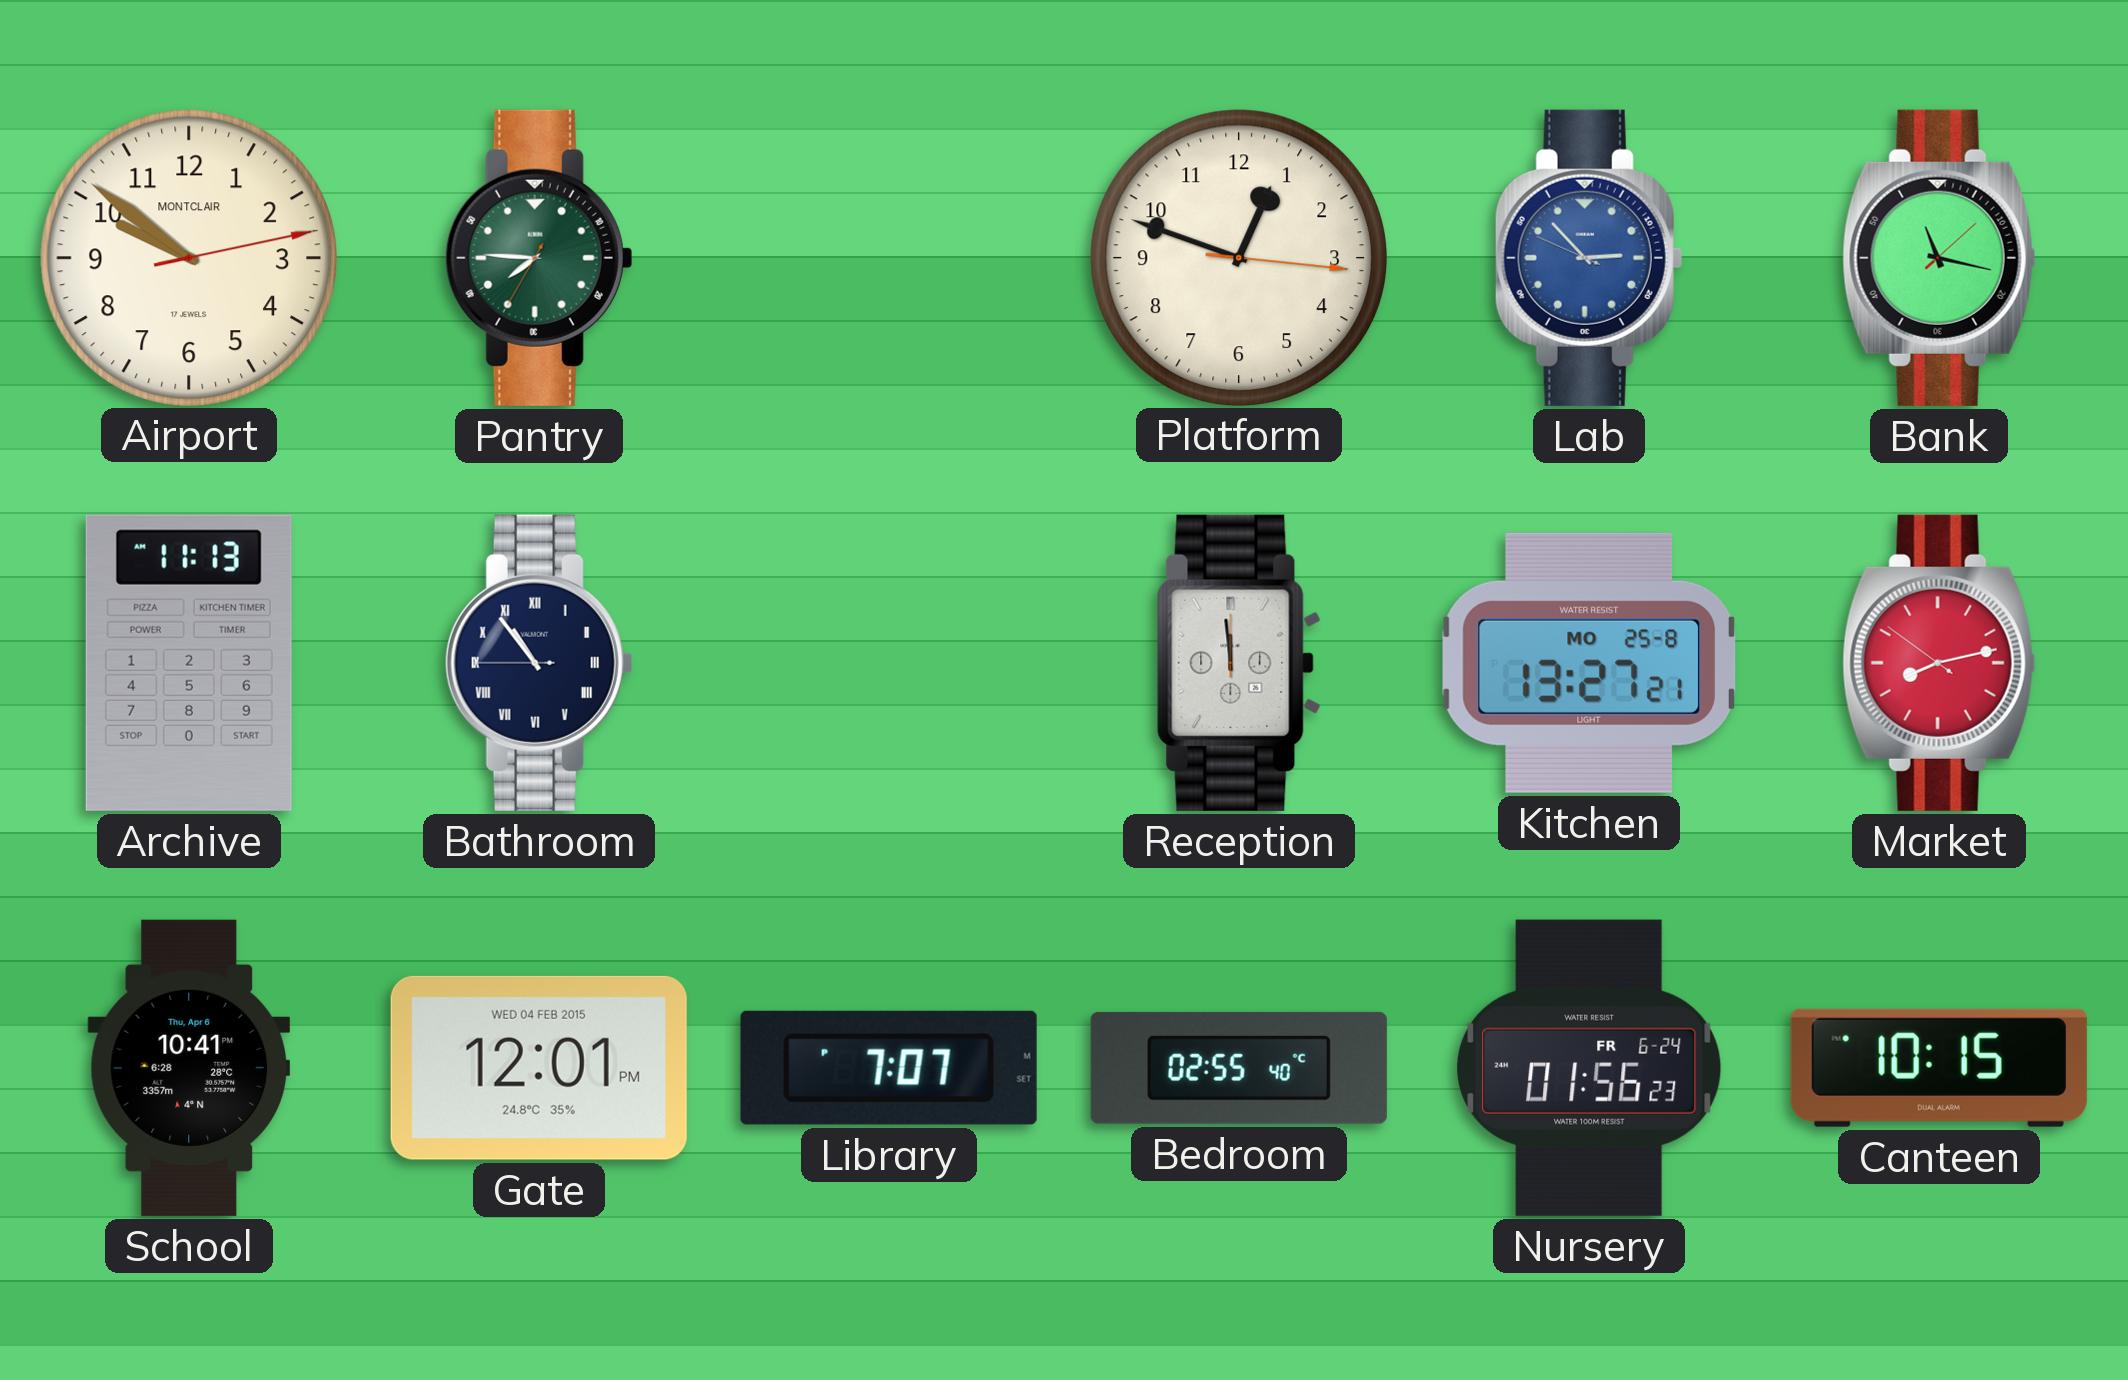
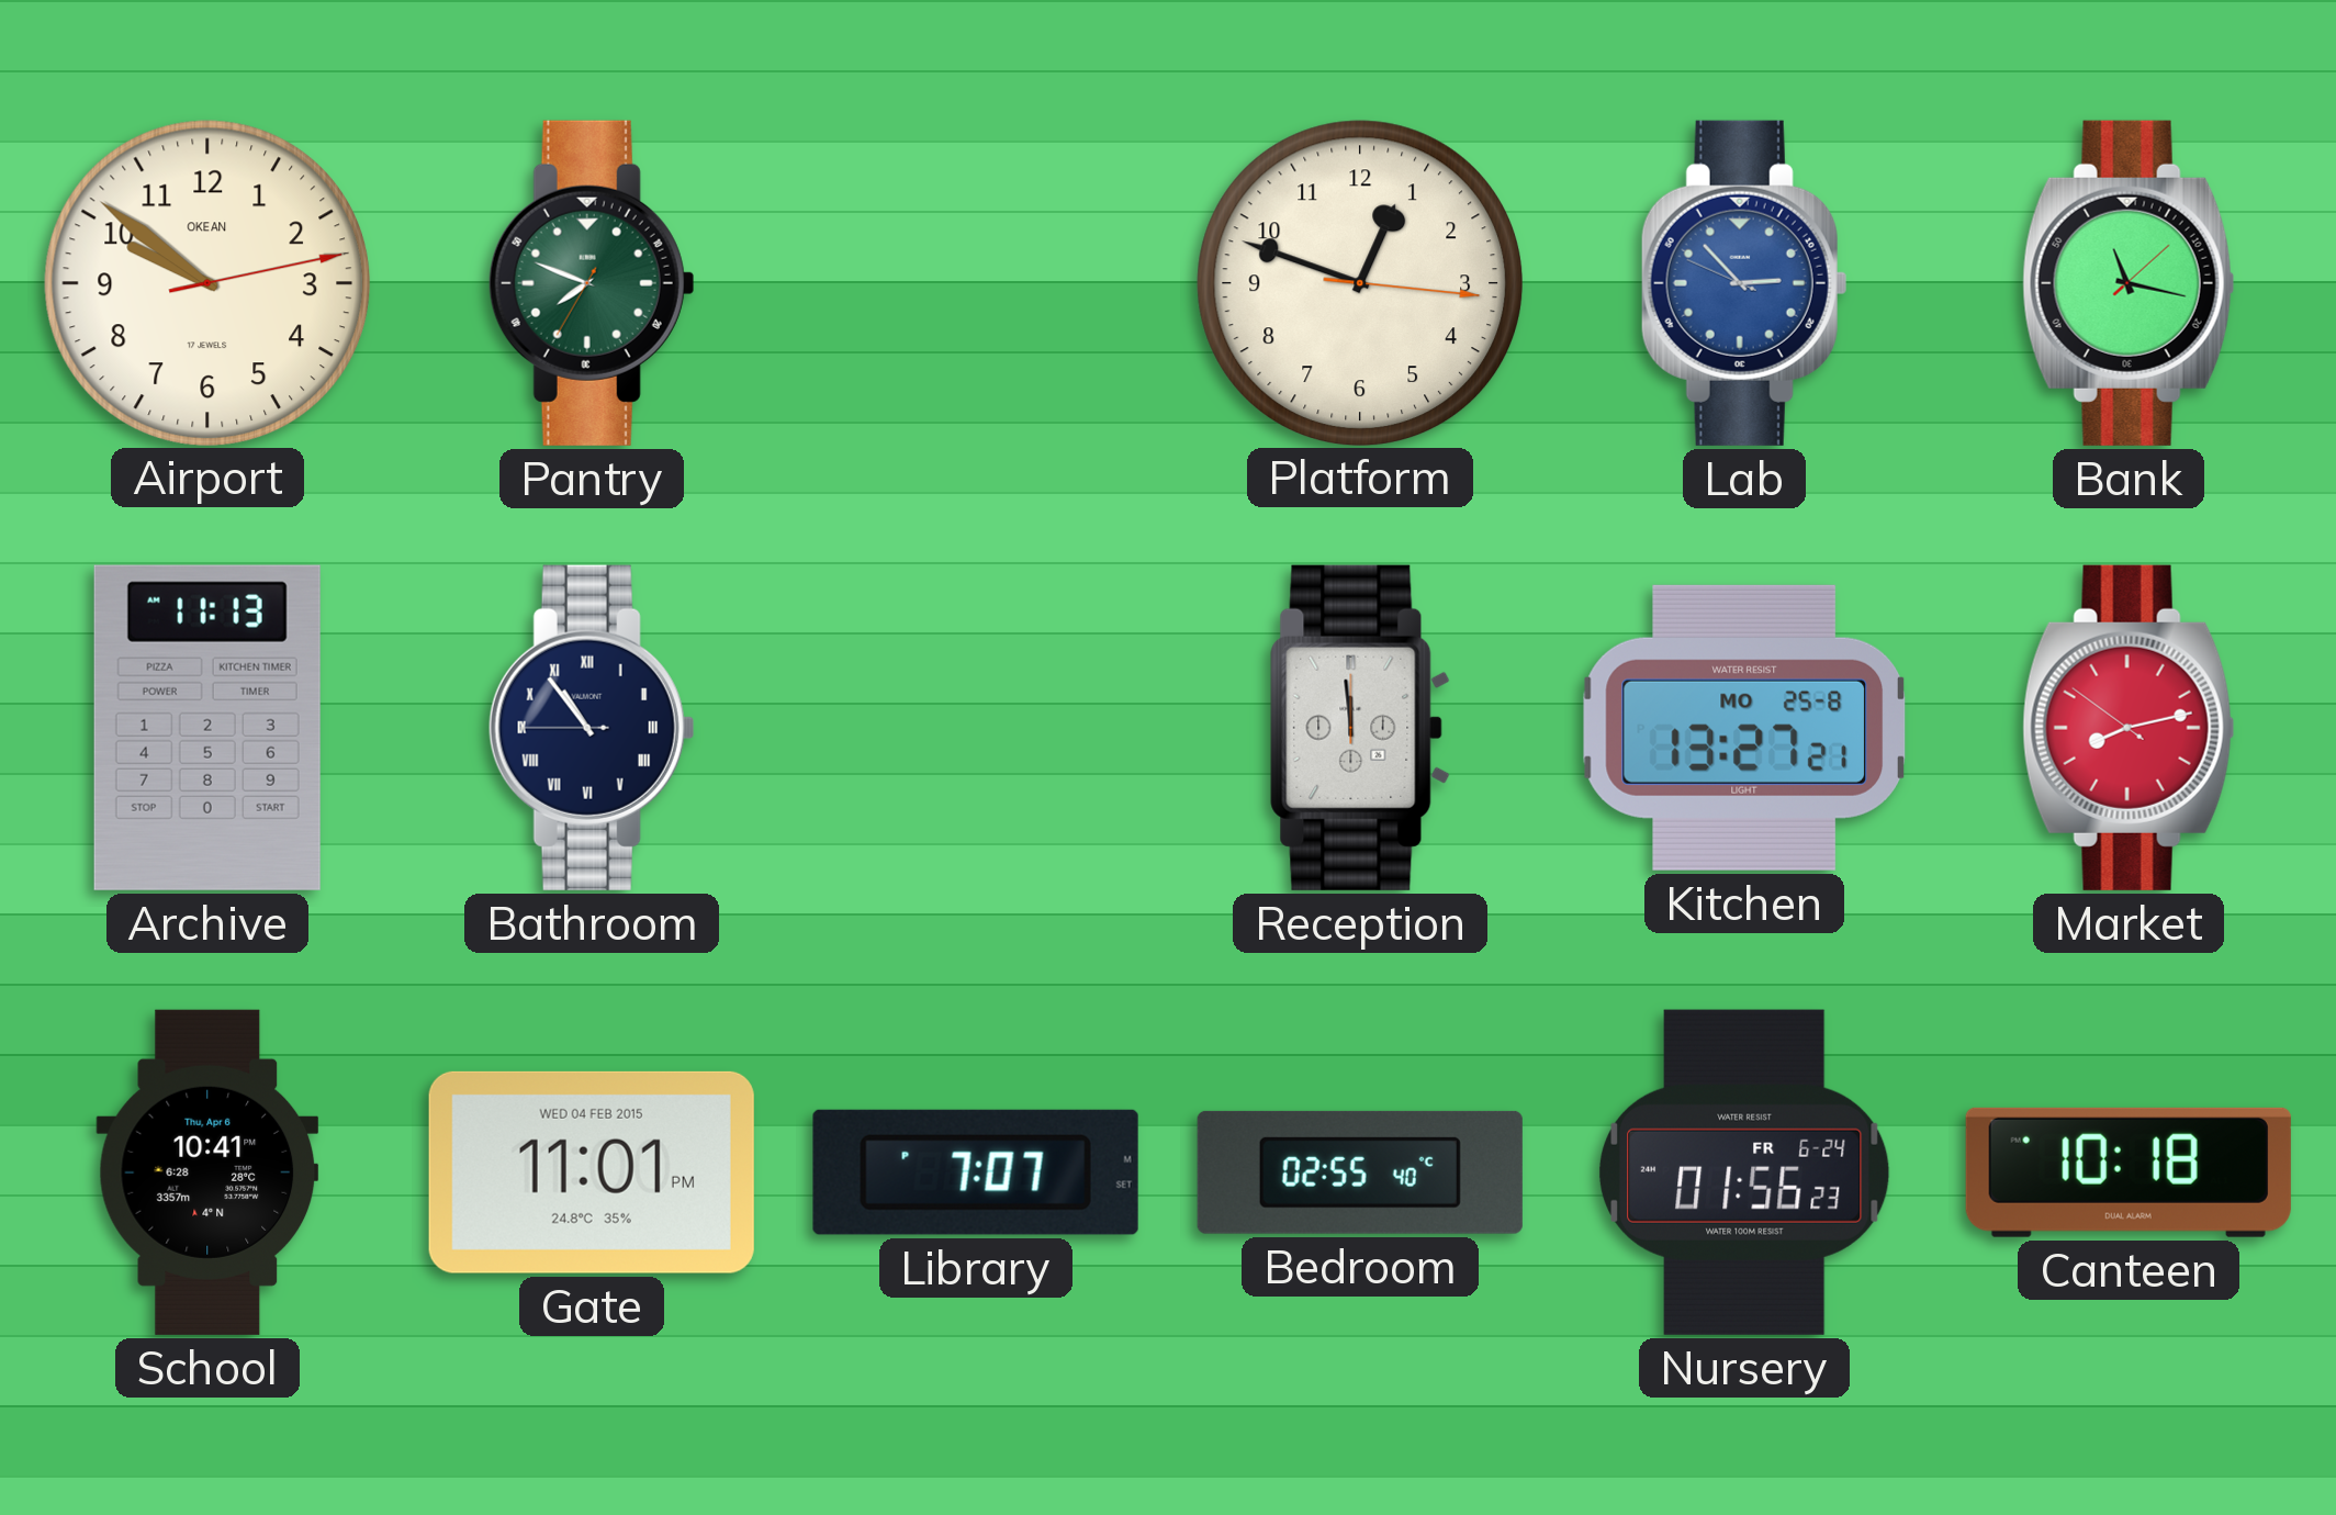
Airport brand: MONTCLAIR -> OKEAN (206, 282)
Pantry: 7:45 -> 7:48 (592, 283)
Gate: 12:01 -> 11:01 (592, 1172)
Canteen: 10:15 -> 10:18 (2129, 1172)
